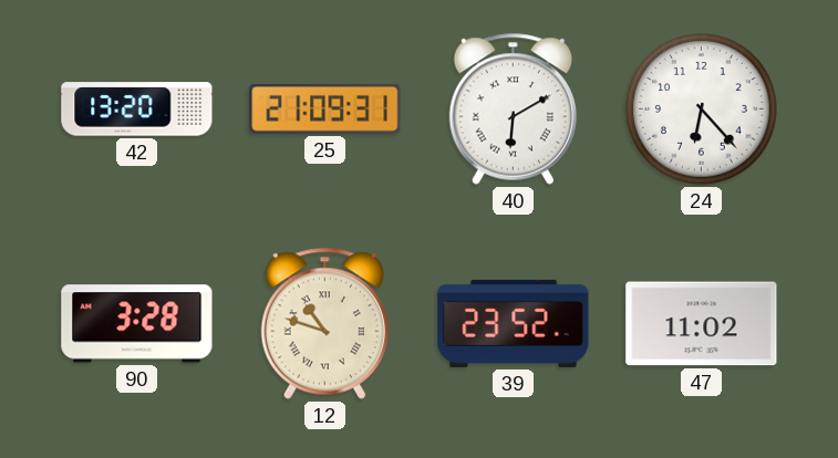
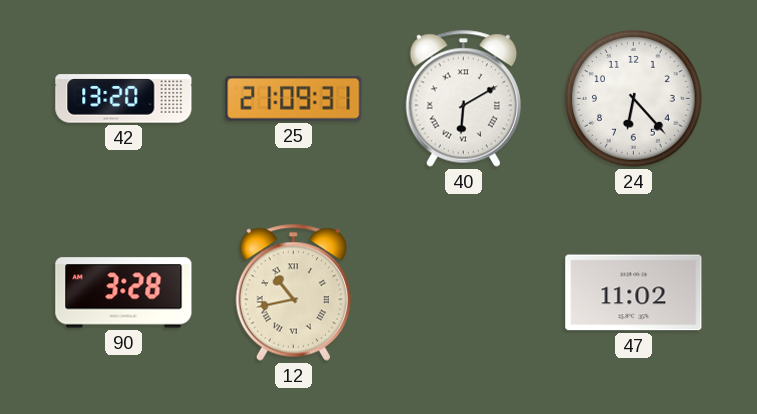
12: 10:48 -> 10:43 (293, 292)
39: 23:52 -> none (514, 323)
